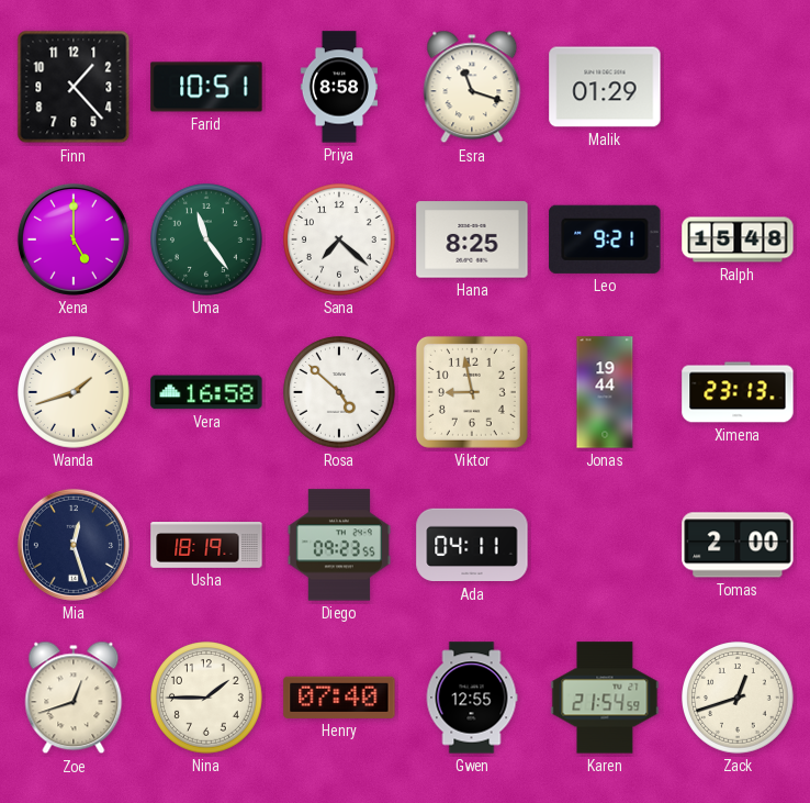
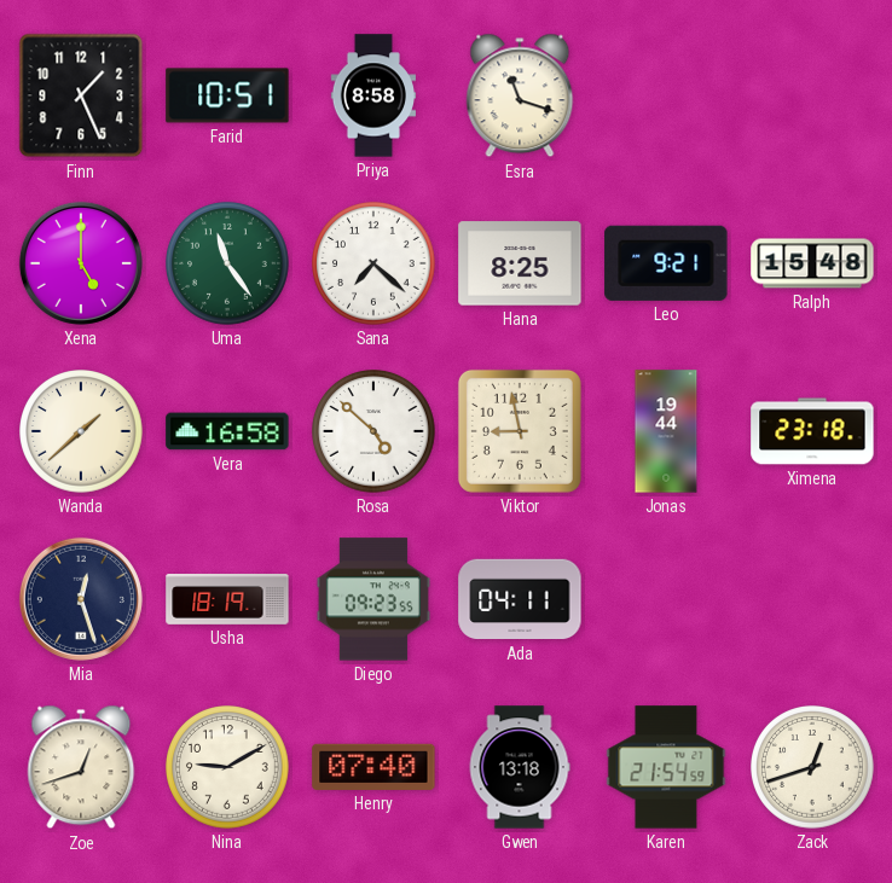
Finn: 1:23 -> 1:26 (81, 95)
Malik: 01:29 -> none (605, 87)
Wanda: 1:42 -> 1:38 (82, 432)
Ximena: 23:13 -> 23:18 (812, 431)
Tomas: 2:00 -> none (738, 545)
Nina: 1:45 -> 9:10 (228, 768)
Gwen: 12:55 -> 13:18 (520, 767)
